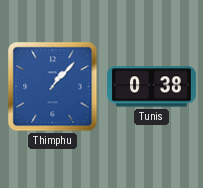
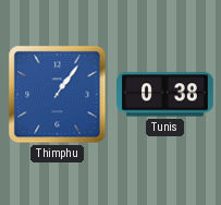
Thimphu: 1:07 -> 1:06 (58, 95)
